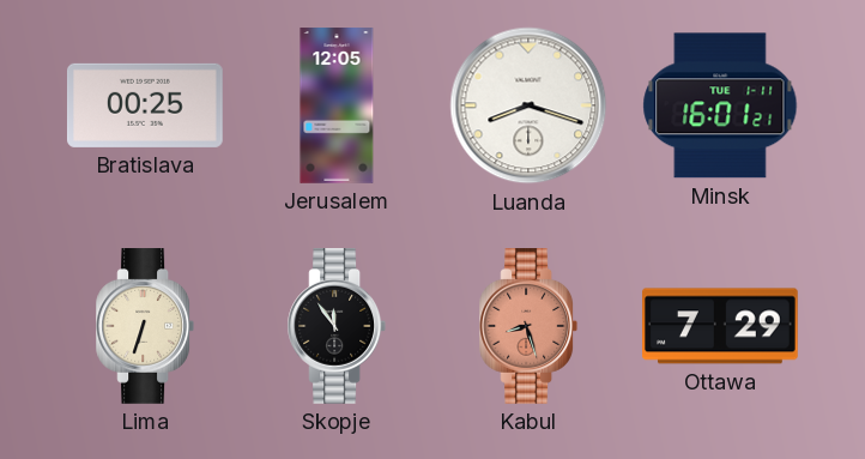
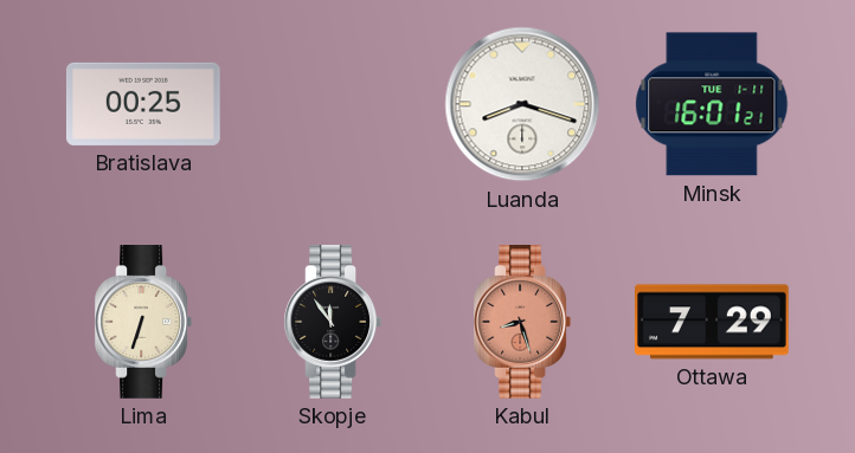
Jerusalem: 12:05 -> none (337, 105)
